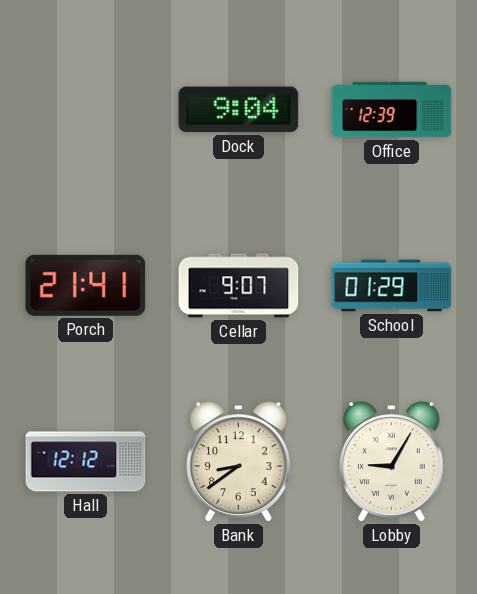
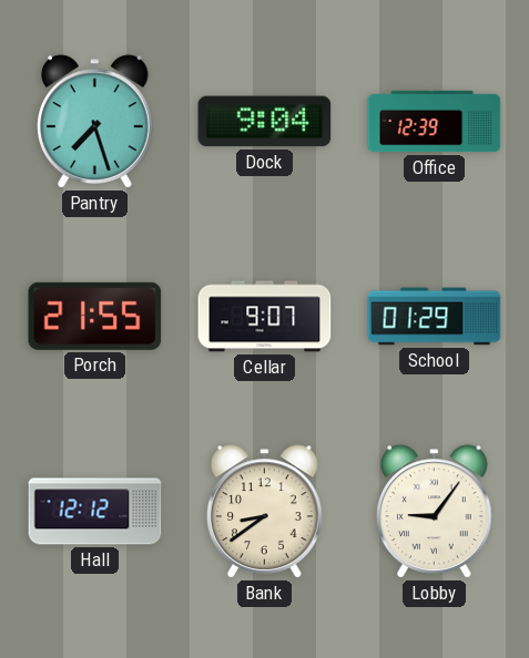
Pantry: none -> 7:27 (95, 122)
Porch: 21:41 -> 21:55 (95, 316)
Lobby: 9:05 -> 9:06 (435, 512)
